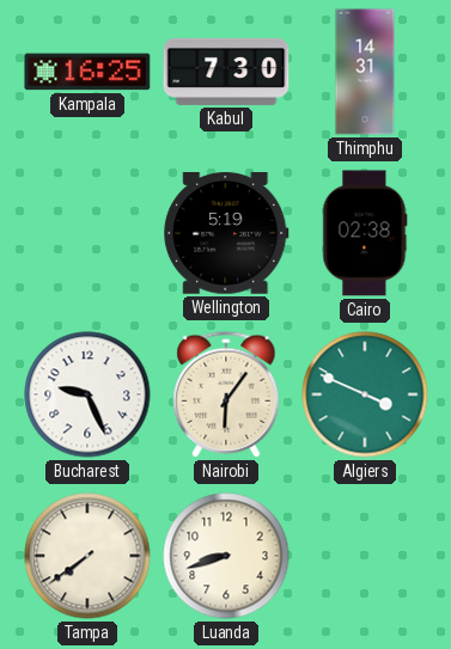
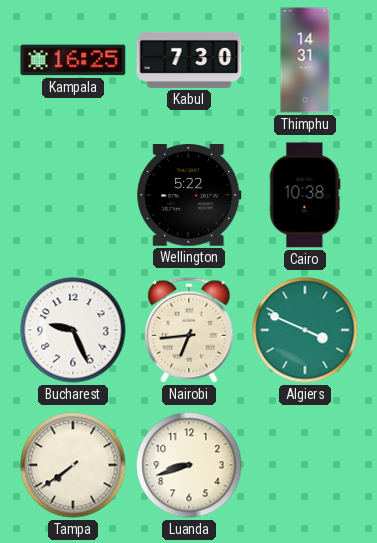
Wellington: 5:19 -> 5:22 (189, 196)
Cairo: 02:38 -> 10:38 (305, 195)
Nairobi: 6:06 -> 6:44 (189, 330)
